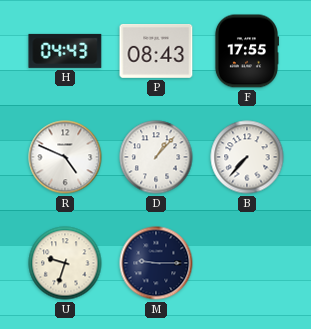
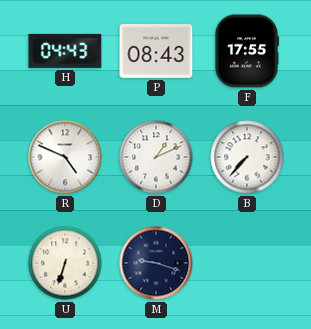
D: 1:07 -> 1:11 (156, 157)
U: 9:33 -> 6:33 (65, 263)
M: 9:15 -> 9:18 (156, 263)
